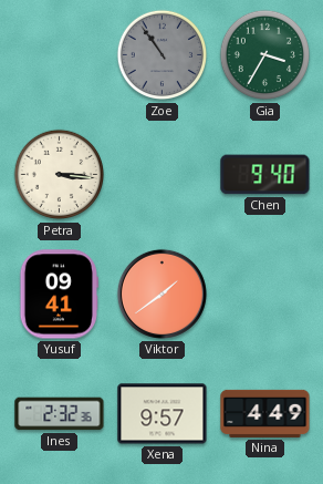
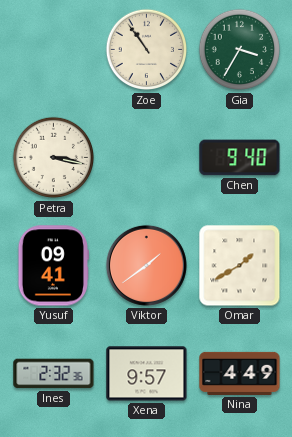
Zoe dial: grey -> cream (147, 50)
Petra: 3:16 -> 3:17 (54, 158)
Omar: none -> 1:40 (240, 266)
